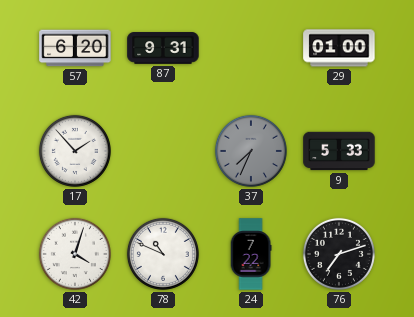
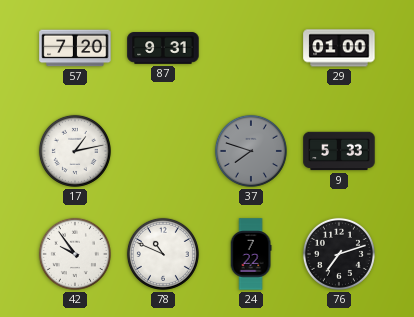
57: 6:20 -> 7:20 (75, 48)
17: 1:53 -> 1:13 (75, 151)
37: 7:34 -> 7:48 (251, 151)
42: 4:03 -> 9:54 (75, 254)
